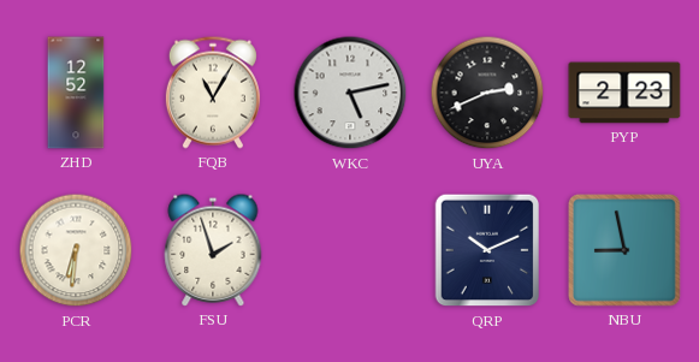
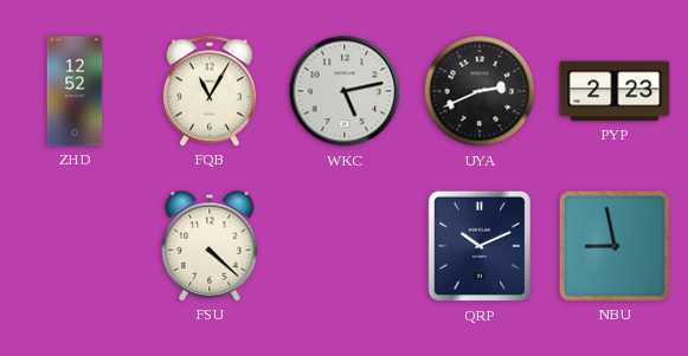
PCR: 6:31 -> none (76, 250)
FSU: 1:57 -> 4:22 (210, 246)
